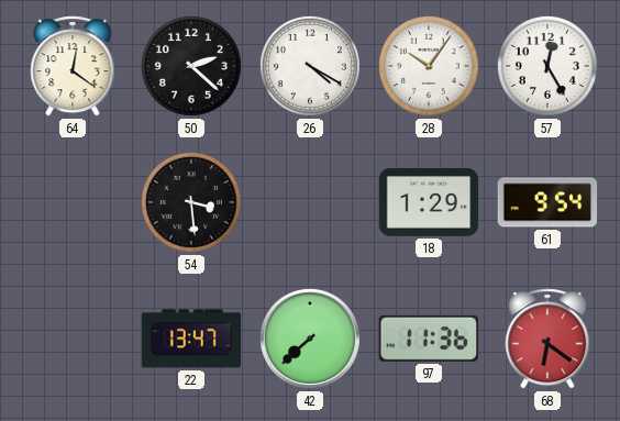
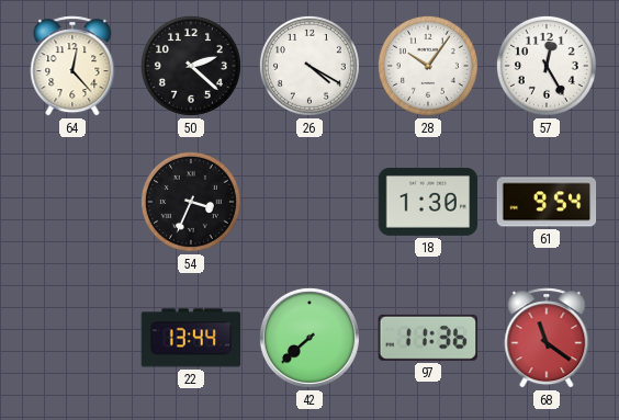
64: 12:21 -> 12:23 (72, 66)
54: 3:29 -> 3:34 (191, 202)
18: 1:29 -> 1:30 (428, 202)
22: 13:47 -> 13:44 (191, 338)
68: 6:21 -> 11:21 (547, 338)
